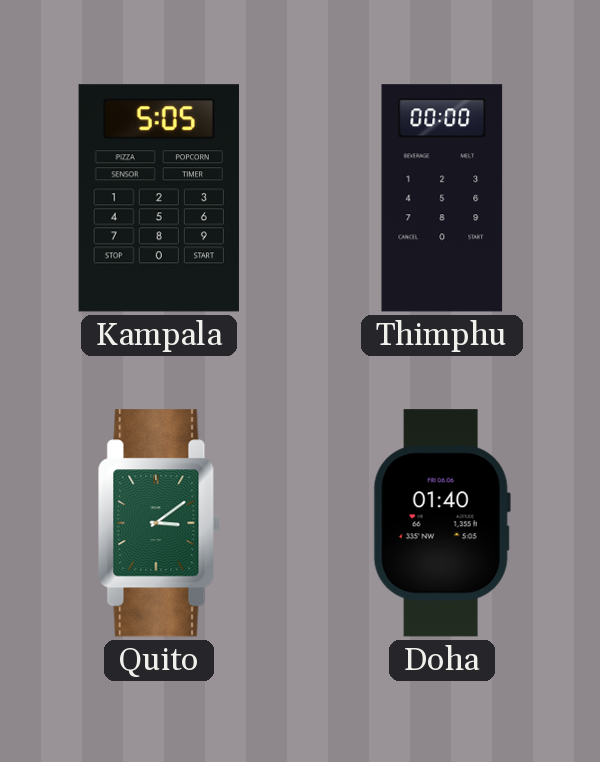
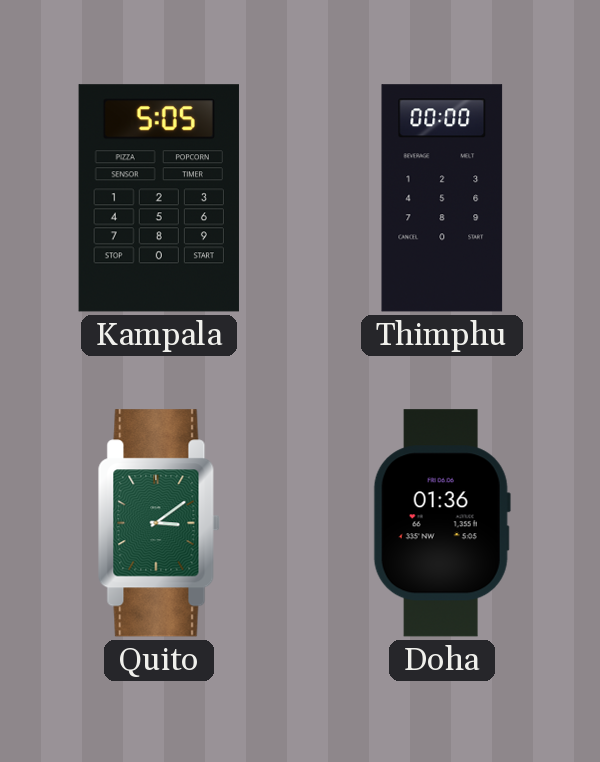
Doha: 01:40 -> 01:36 (442, 523)
